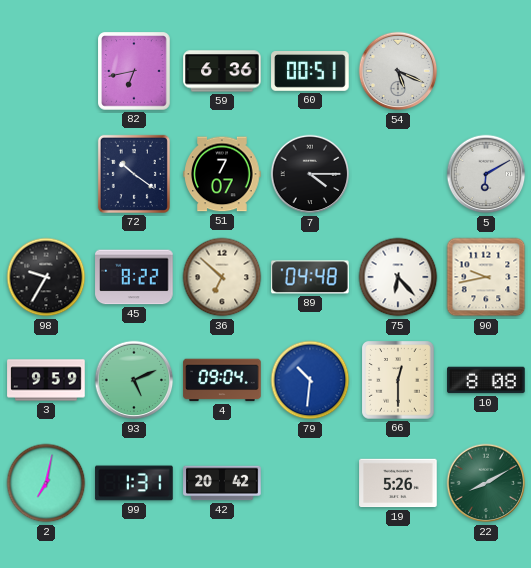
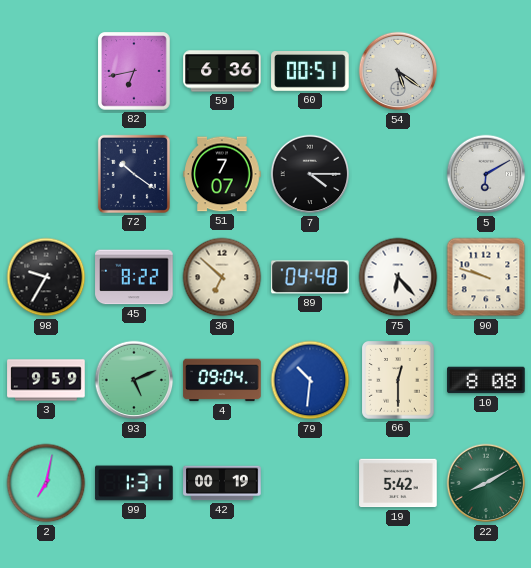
54: 5:19 -> 5:21 (398, 71)
90: 9:43 -> 9:48 (486, 277)
42: 20:42 -> 00:19 (222, 483)
19: 5:26 -> 5:42 (398, 483)
